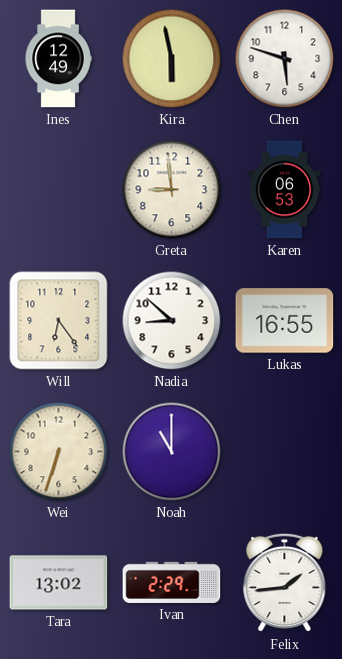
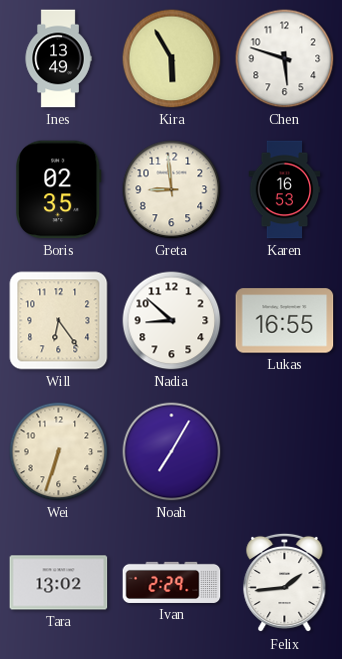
Ines: 12:49 -> 13:49 (58, 59)
Kira: 5:58 -> 5:55 (172, 59)
Boris: none -> 02:35 (59, 190)
Karen: 06:53 -> 16:53 (285, 190)
Noah: 11:00 -> 7:05 (172, 452)
